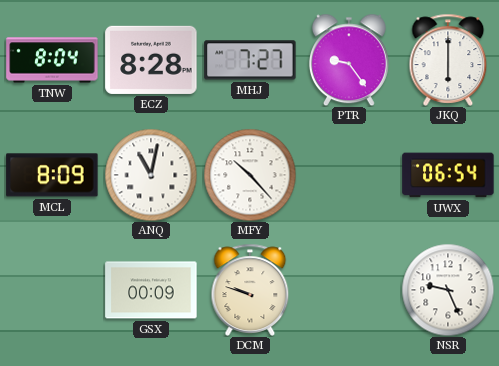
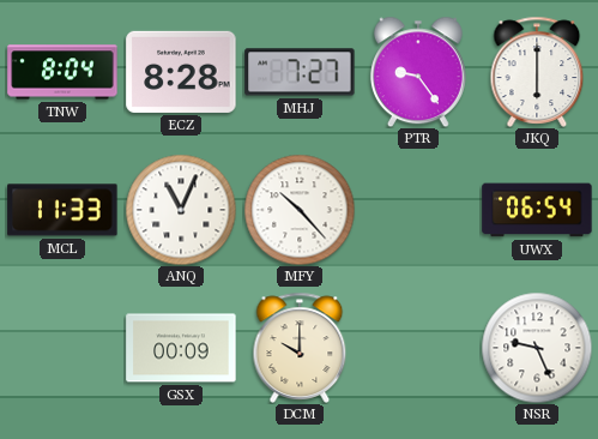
MCL: 8:09 -> 11:33 (62, 210)
ANQ: 11:02 -> 11:04 (181, 210)
DCM: 9:48 -> 10:00 (300, 348)
